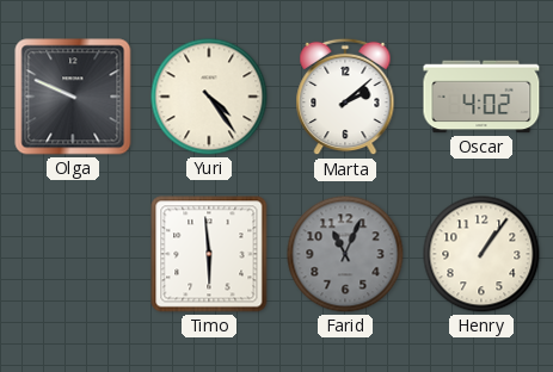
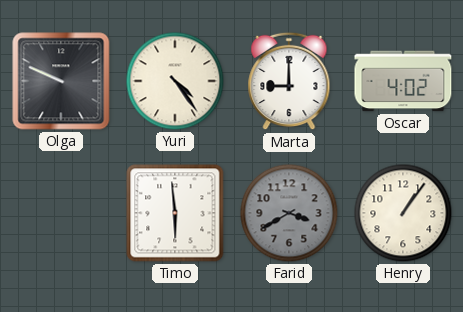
Marta: 2:08 -> 9:00 (289, 81)
Farid: 11:04 -> 3:40 (289, 213)
